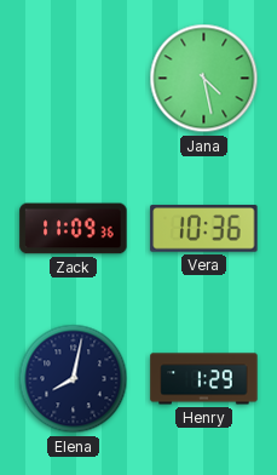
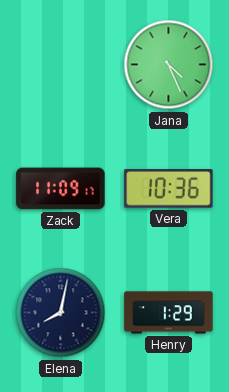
Jana: 4:28 -> 4:26 (169, 65)
Zack: 11:09:36 -> 11:09:17 (61, 189)
